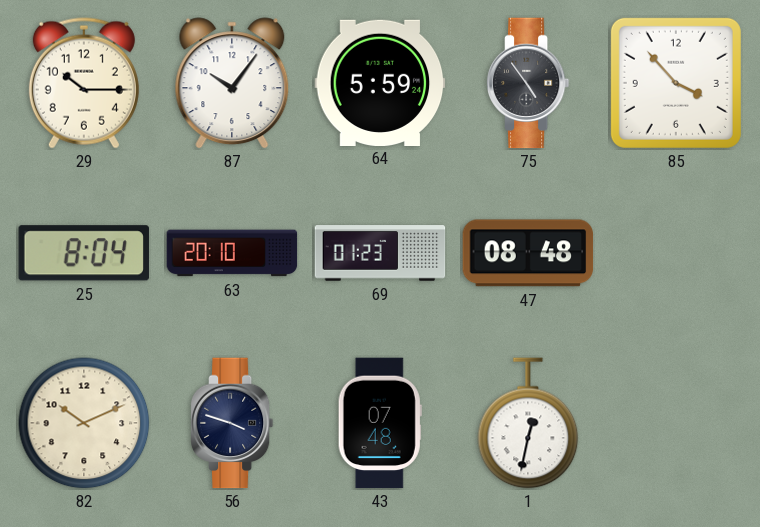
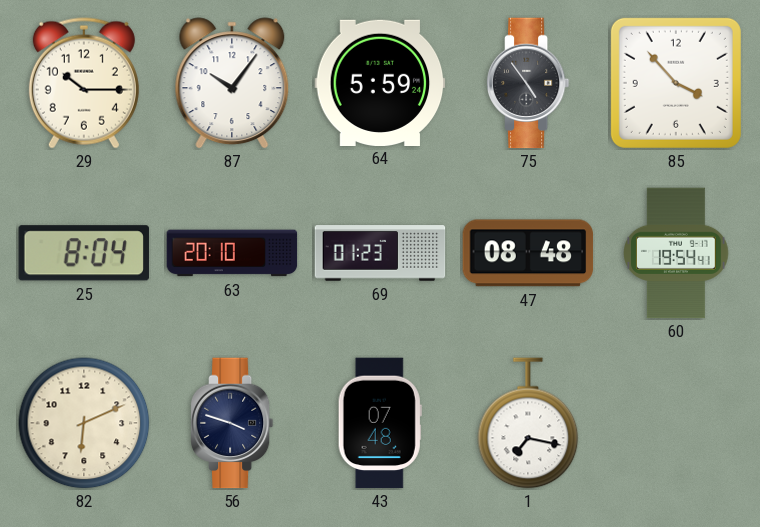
60: none -> 19:54 (677, 253)
82: 10:11 -> 6:11 (84, 423)
1: 12:32 -> 7:17 (528, 423)
